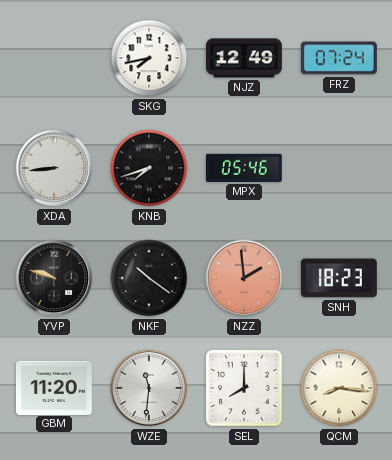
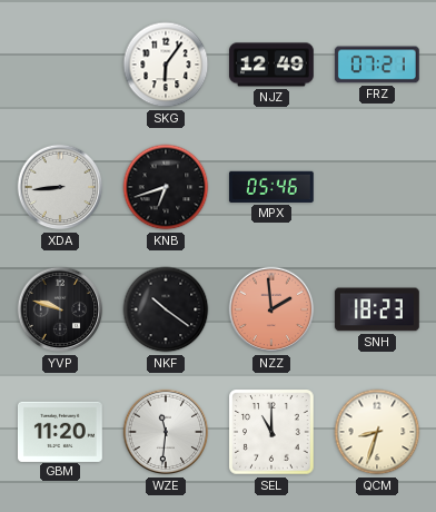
SKG: 7:43 -> 6:06 (166, 65)
FRZ: 07:24 -> 07:21 (377, 65)
KNB: 7:42 -> 6:42 (166, 187)
SEL: 8:00 -> 11:00 (271, 432)
QCM: 8:16 -> 8:33 (377, 432)
